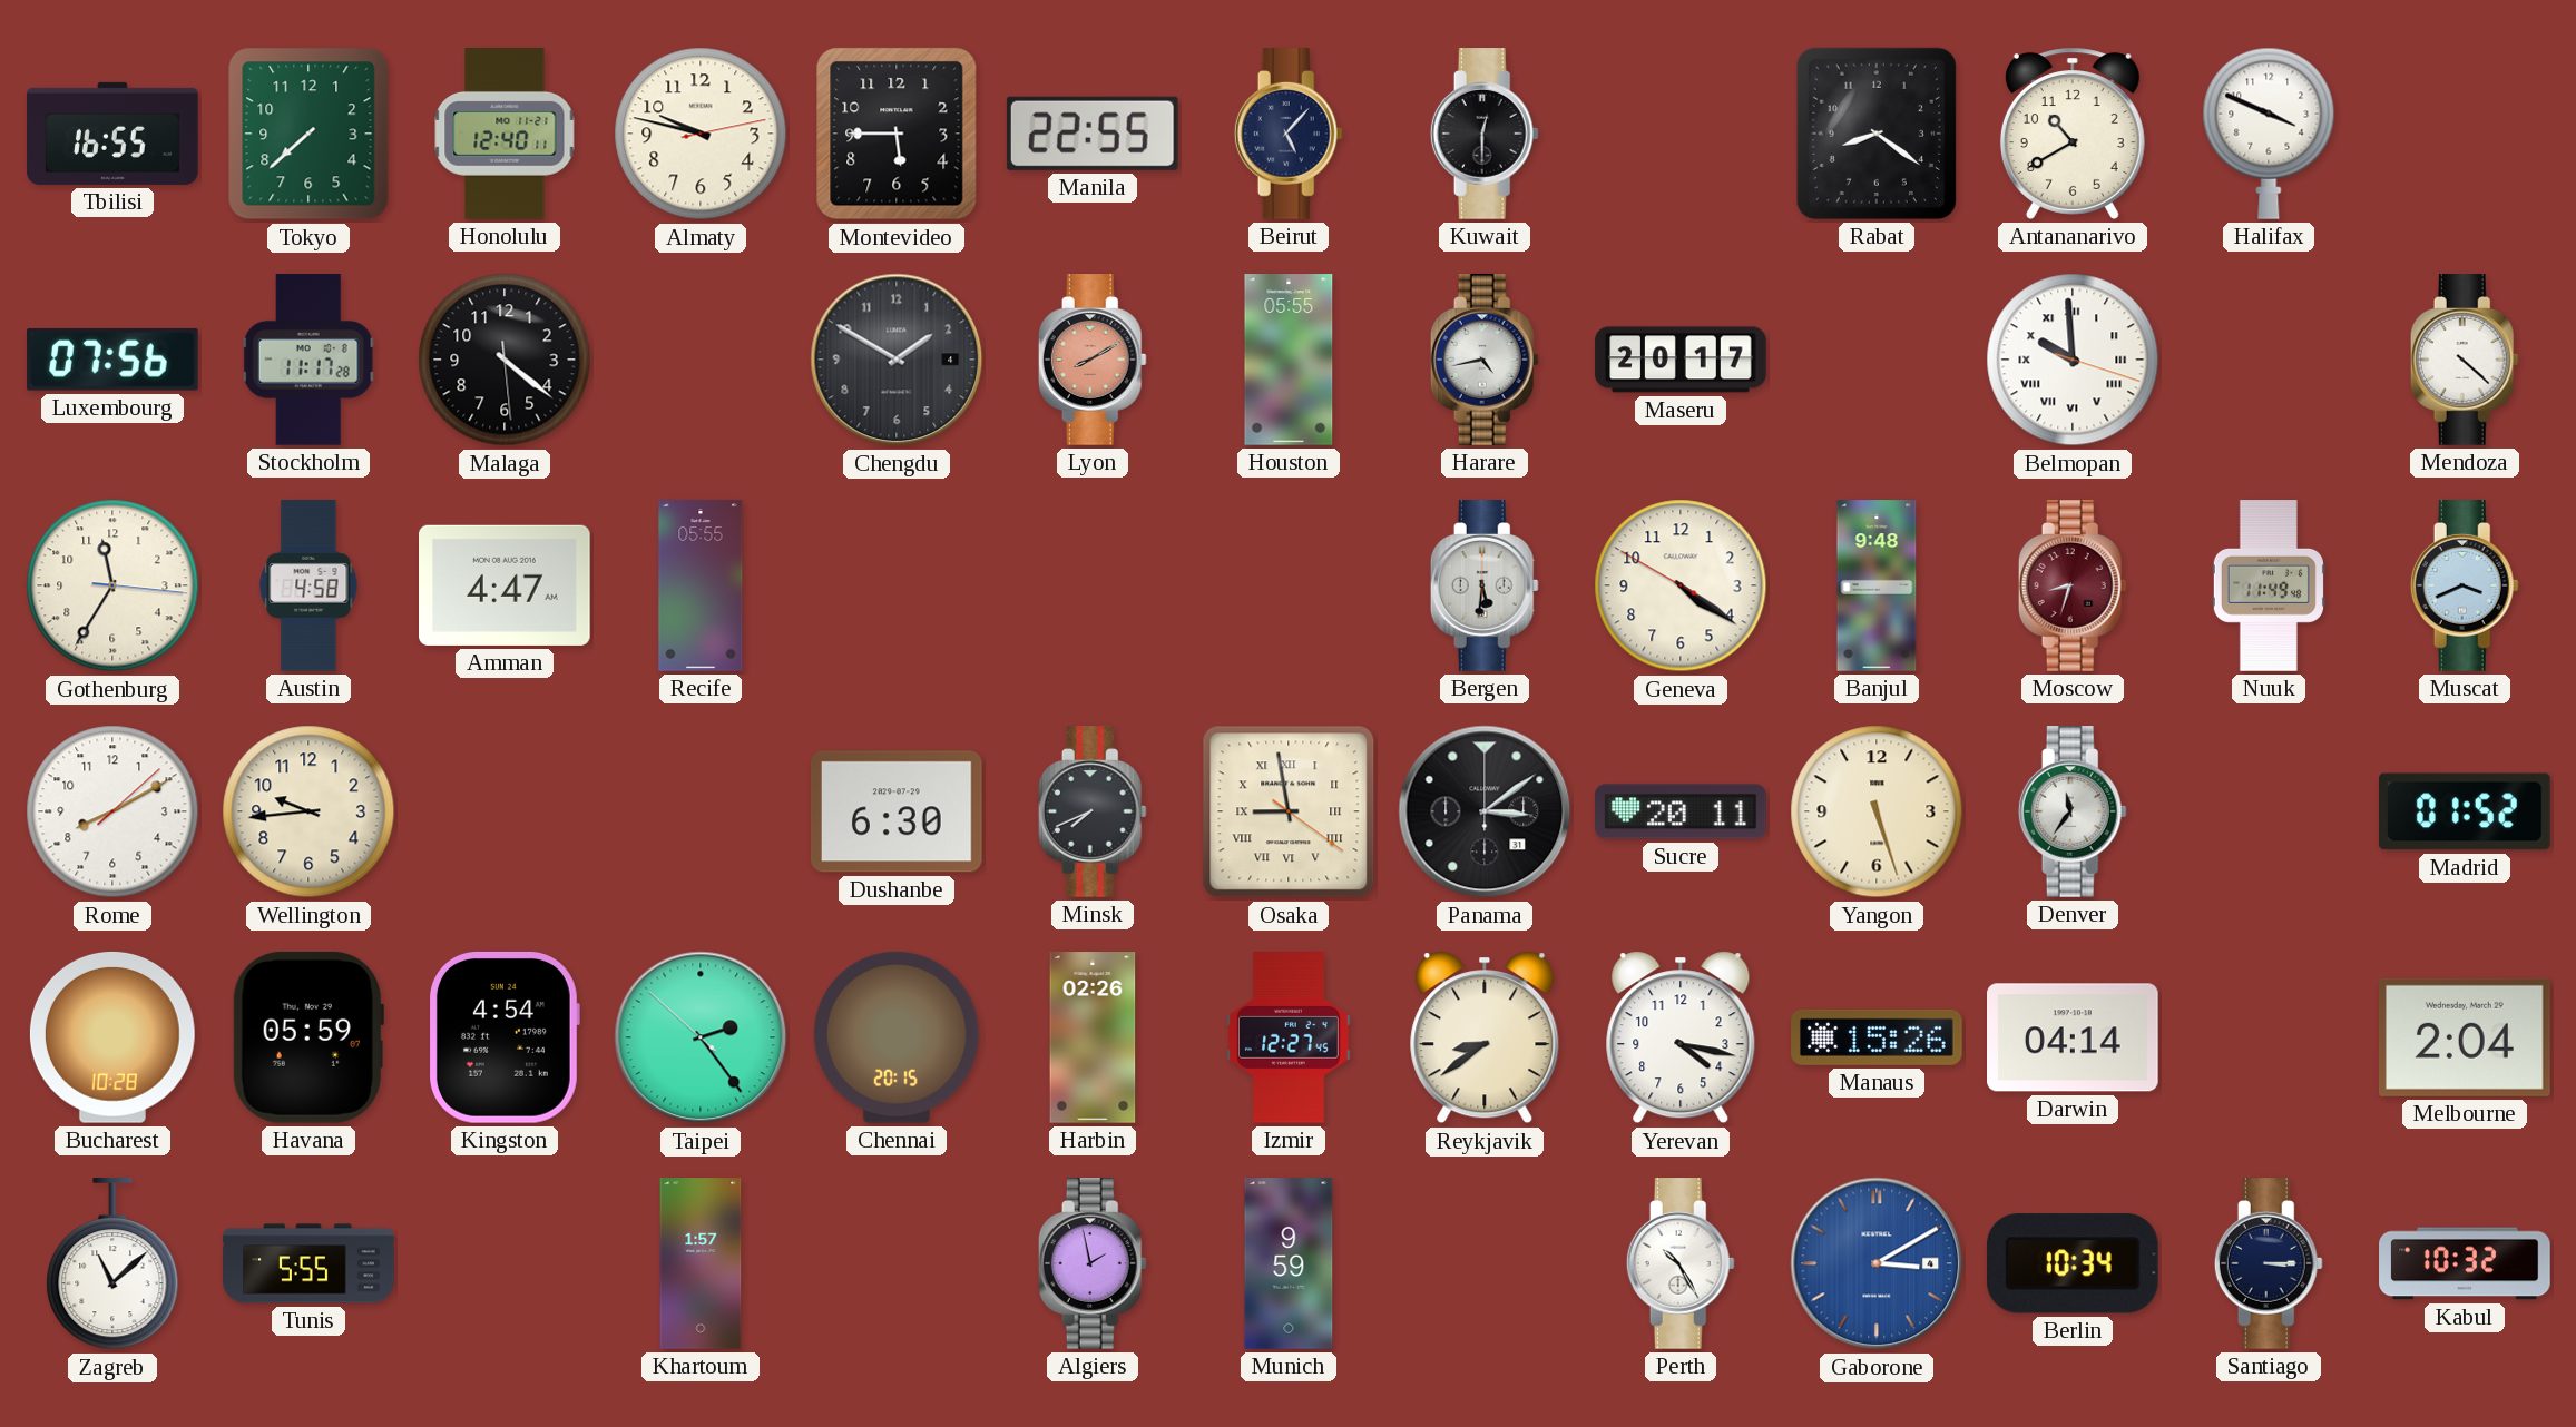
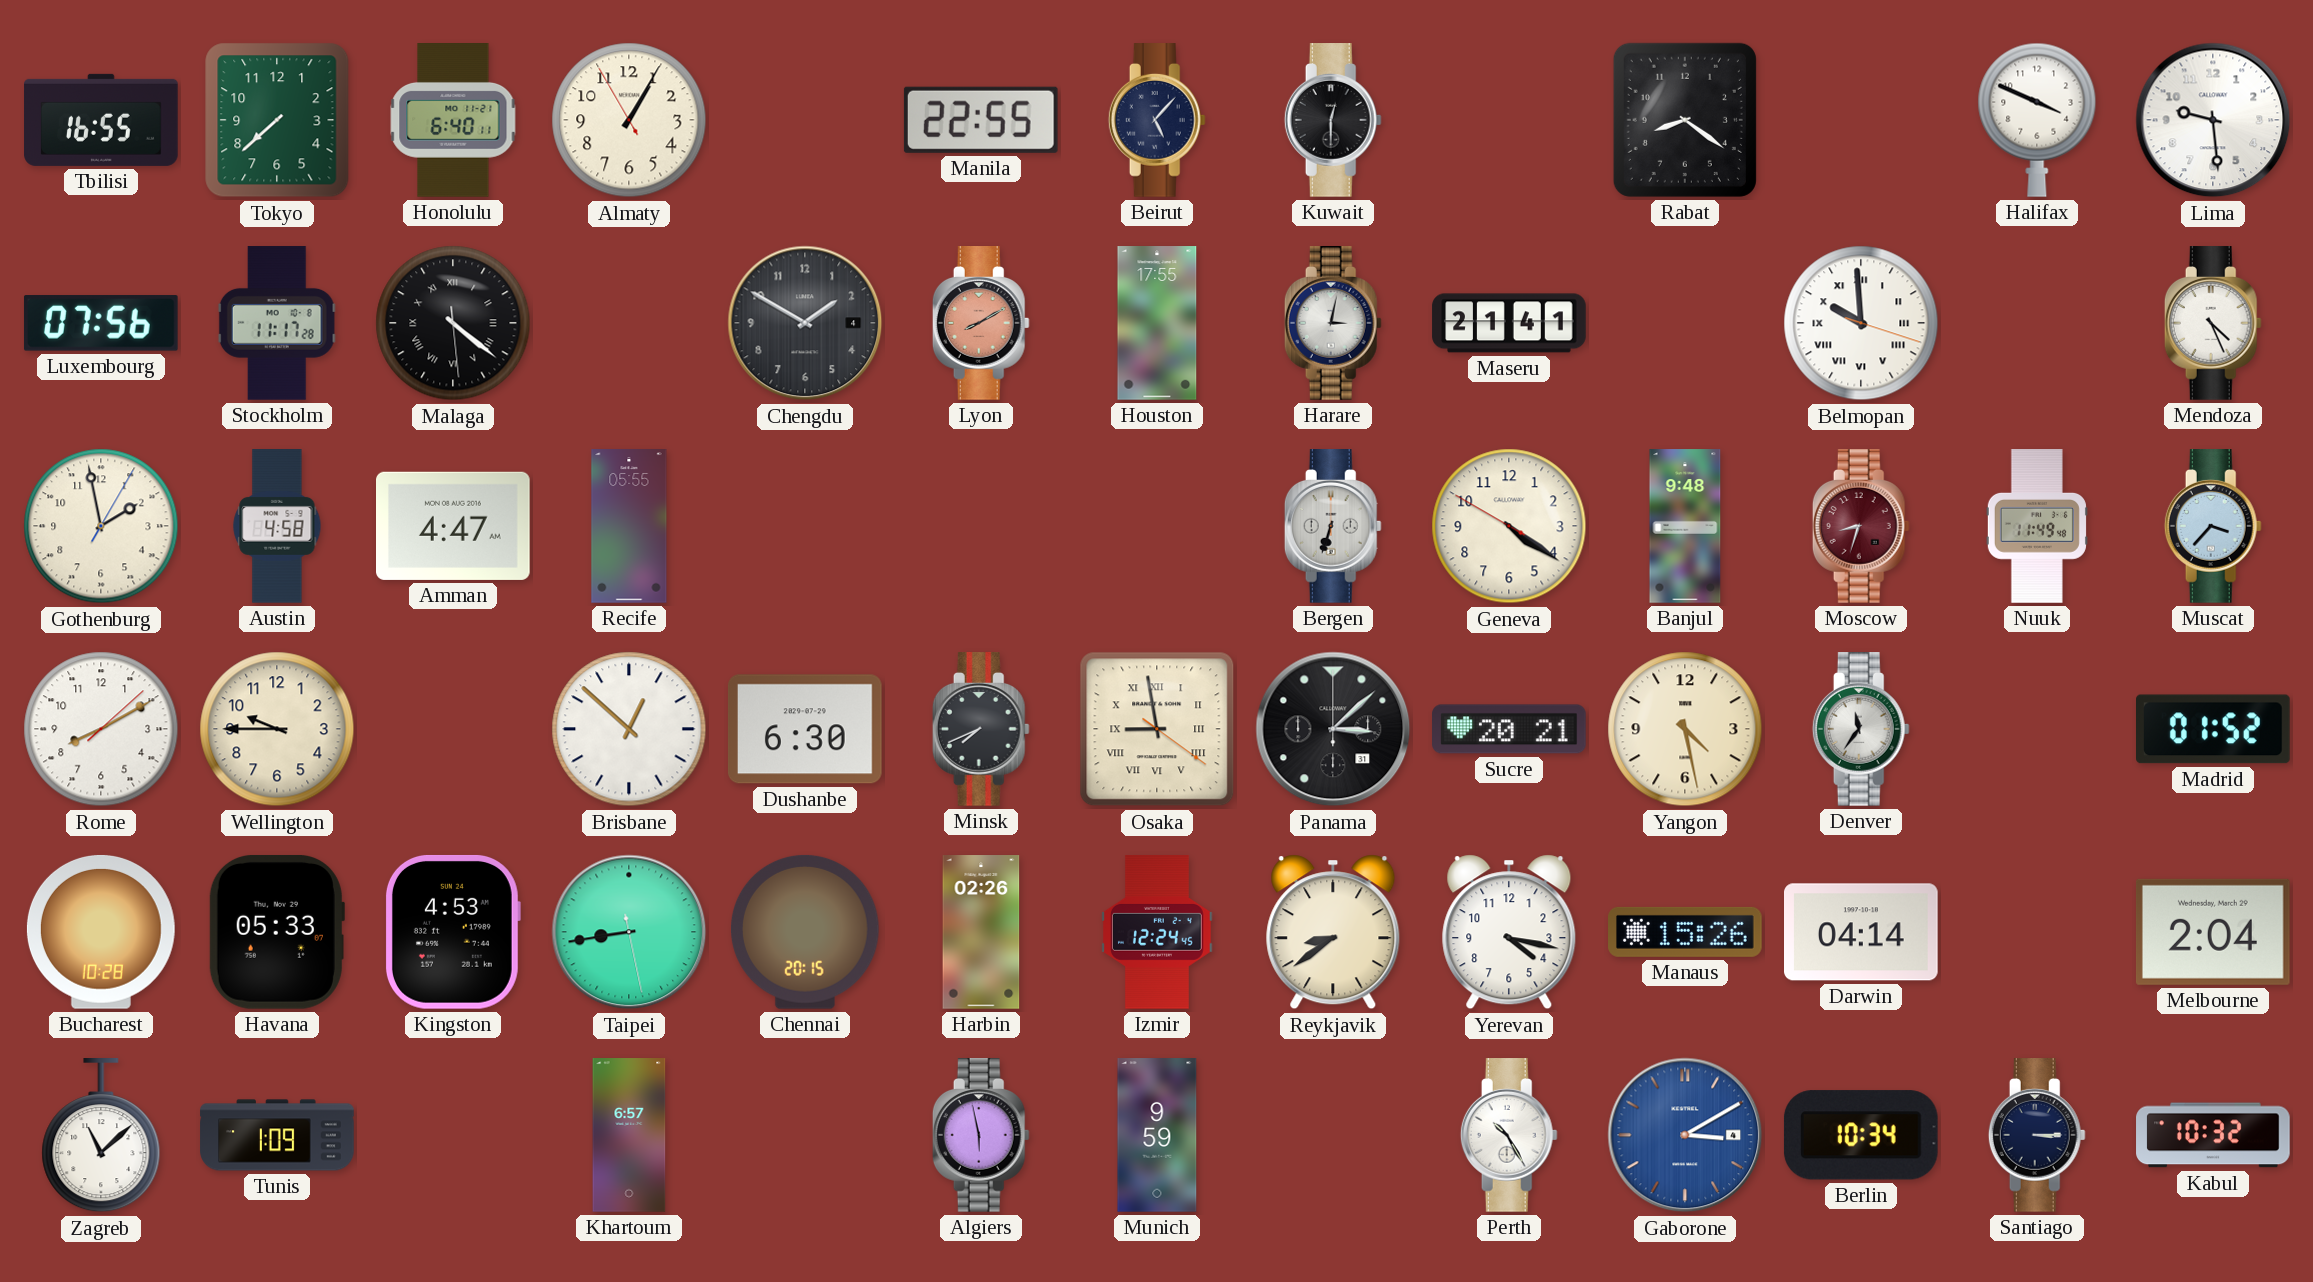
Honolulu: 12:40 -> 6:40 (453, 121)
Almaty: 9:47 -> 1:04 (629, 120)
Montevideo: 5:45 -> none (897, 134)
Antananarivo: 10:40 -> none (2073, 134)
Lima: none -> 9:29 (2213, 120)
Malaga numerals: Arabic -> Roman (453, 323)
Houston: 05:55 -> 17:55 (1157, 323)
Harare: 4:43 -> 3:02 (1333, 323)
Maseru: 20:17 -> 21:41 (1509, 323)
Mendoza: 4:22 -> 4:26 (2213, 323)
Gothenburg: 11:35 -> 1:58 (101, 526)
Bergen: 5:31 -> 6:33 (1333, 526)
Muscat: 3:41 -> 3:37 (2213, 526)
Wellington: 9:44 -> 9:45 (277, 729)
Brisbane: none -> 12:52 (629, 729)
Panama: 3:09 -> 3:08 (1333, 729)
Sucre: 20:11 -> 20:21 (1509, 729)
Yangon: 5:27 -> 4:28 (1685, 729)
Havana: 05:59 -> 05:33 (277, 932)
Kingston: 4:54 -> 4:53 (452, 932)
Taipei: 2:23 -> 8:43 (629, 932)
Izmir: 12:27 -> 12:24 (1158, 932)
Tunis: 5:55 -> 1:09 (277, 1135)
Khartoum: 1:57 -> 6:57 (629, 1135)
Algiers: 1:58 -> 5:58 (981, 1135)
